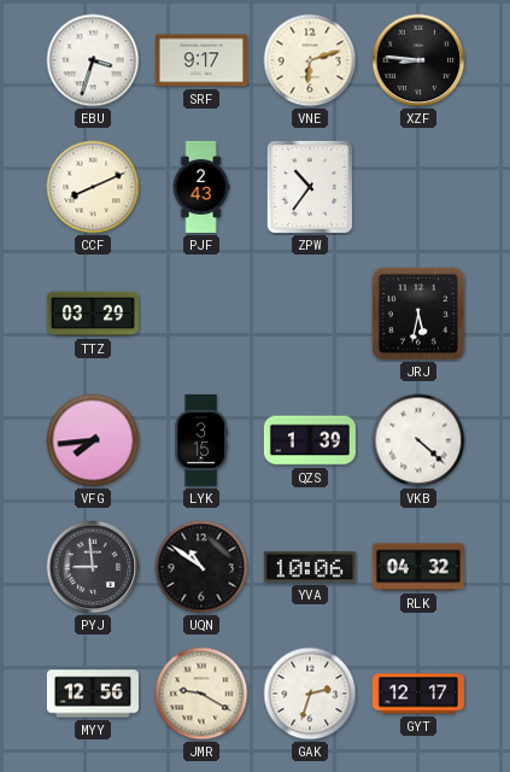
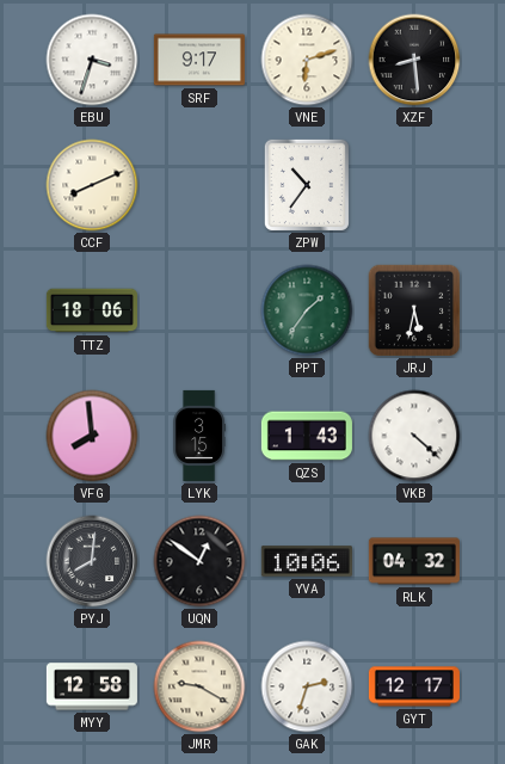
XZF: 8:46 -> 8:29 (414, 60)
PJF: 2:43 -> none (201, 187)
TTZ: 03:29 -> 18:06 (92, 310)
PPT: none -> 1:36 (307, 310)
VFG: 7:44 -> 7:59 (92, 436)
QZS: 1:39 -> 1:43 (307, 436)
PYJ: 8:59 -> 8:01 (92, 561)
UQN: 10:51 -> 12:51 (199, 561)
MYY: 12:56 -> 12:58 (92, 686)
